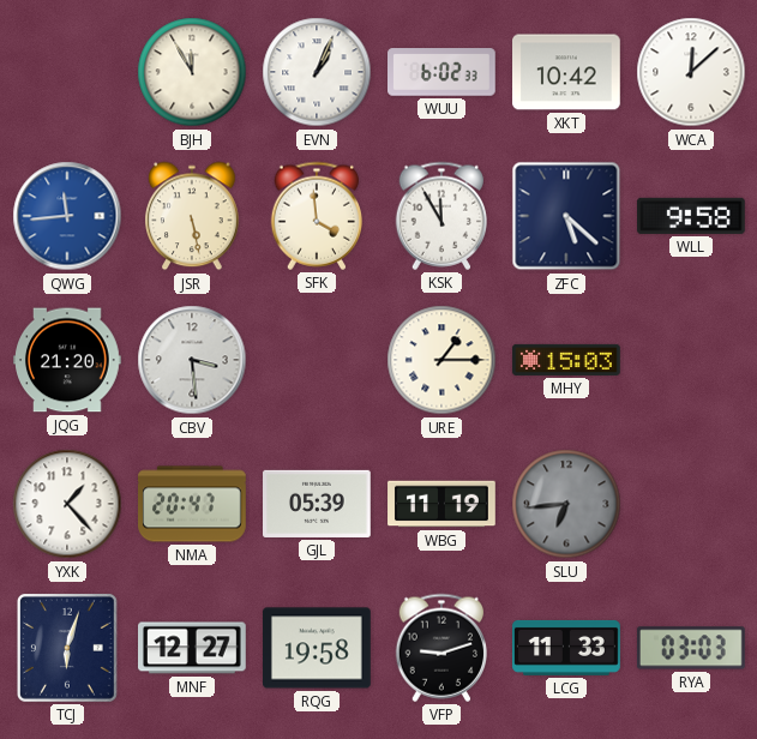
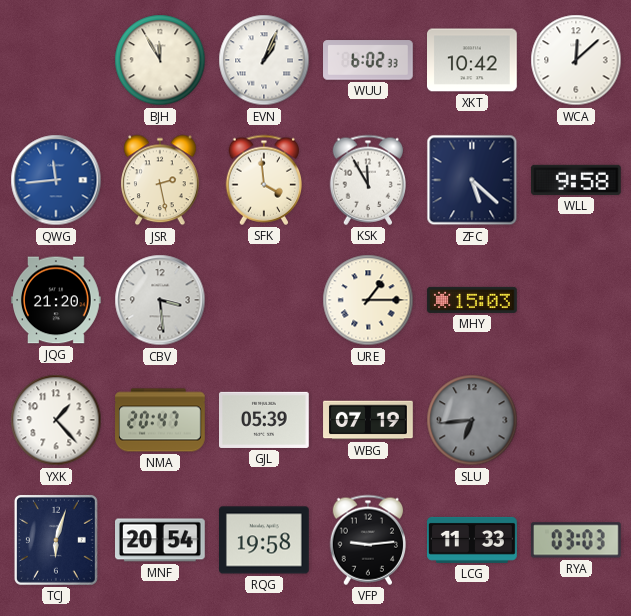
JSR: 5:28 -> 2:28 (160, 180)
WBG: 11:19 -> 07:19 (368, 420)
MNF: 12:27 -> 20:54 (161, 540)
VFP: 9:12 -> 9:14 (367, 540)
